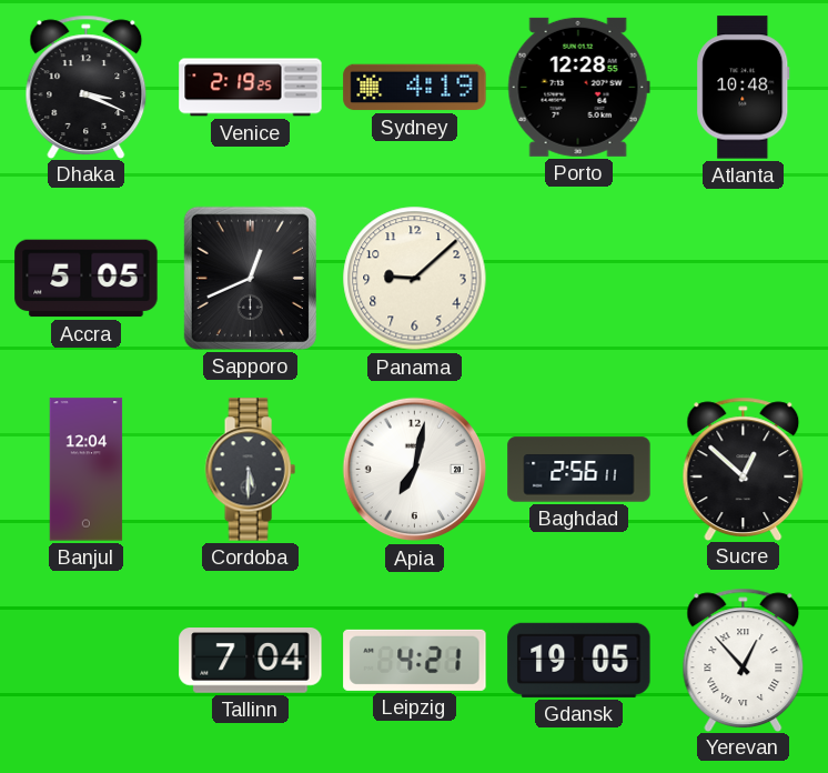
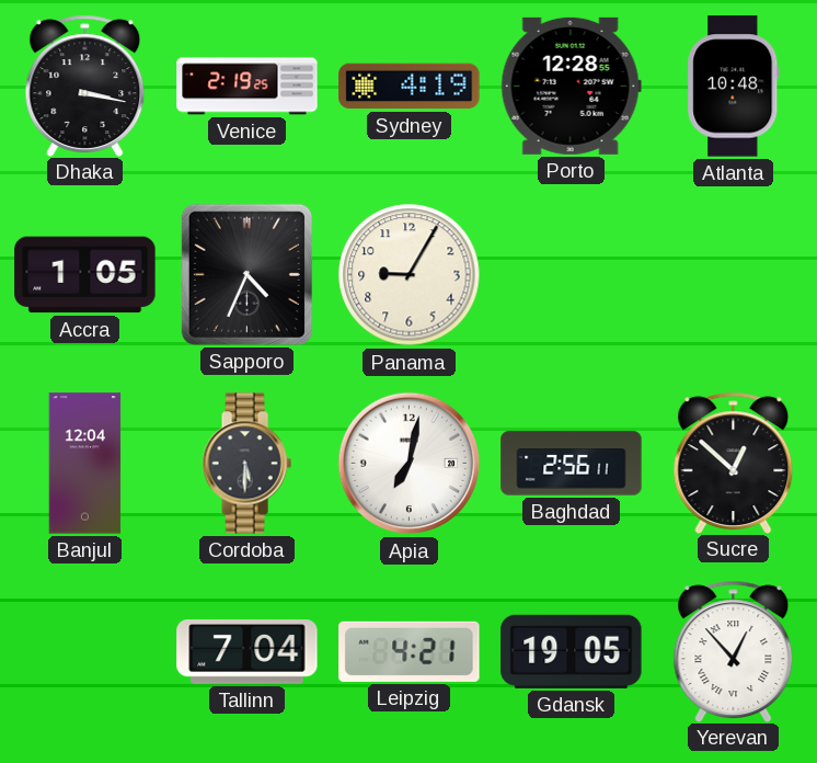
Dhaka: 3:19 -> 3:17 (85, 86)
Accra: 5:05 -> 1:05 (85, 275)
Sapporo: 12:41 -> 4:34 (246, 274)
Panama: 9:08 -> 9:05 (410, 275)
